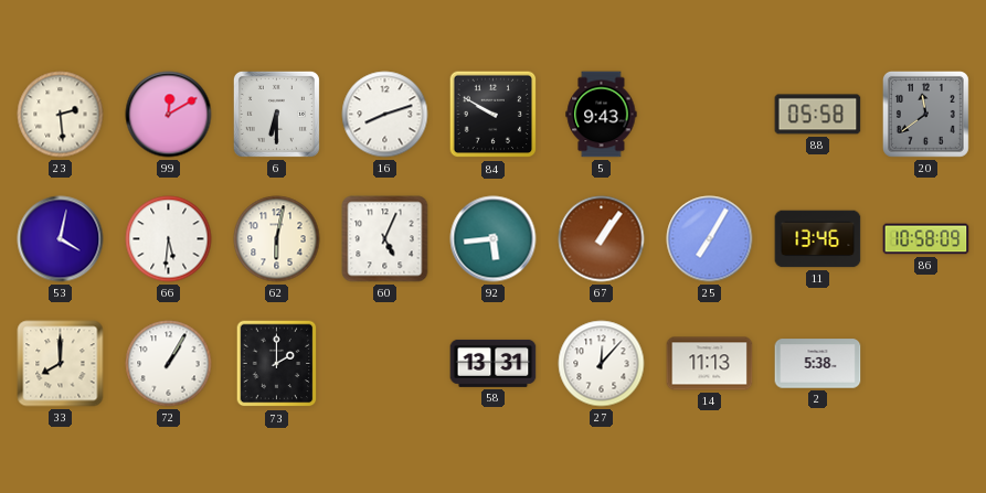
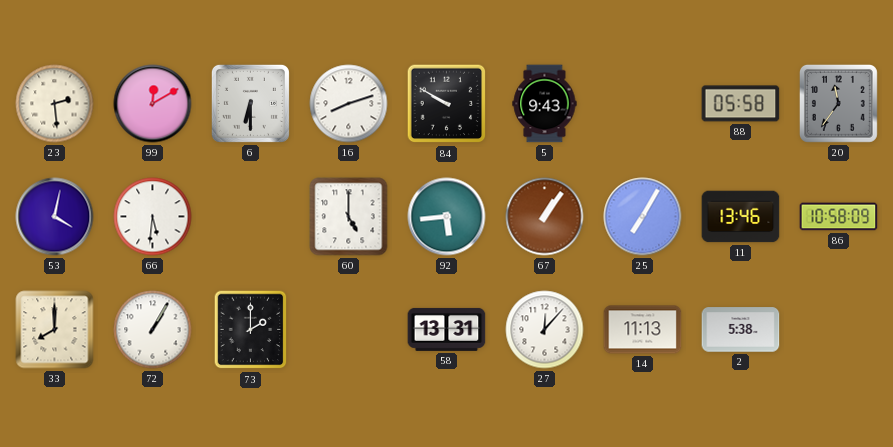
20: 11:39 -> 11:36 (838, 103)
62: 6:02 -> none (277, 239)
60: 5:04 -> 5:00 (349, 217)
